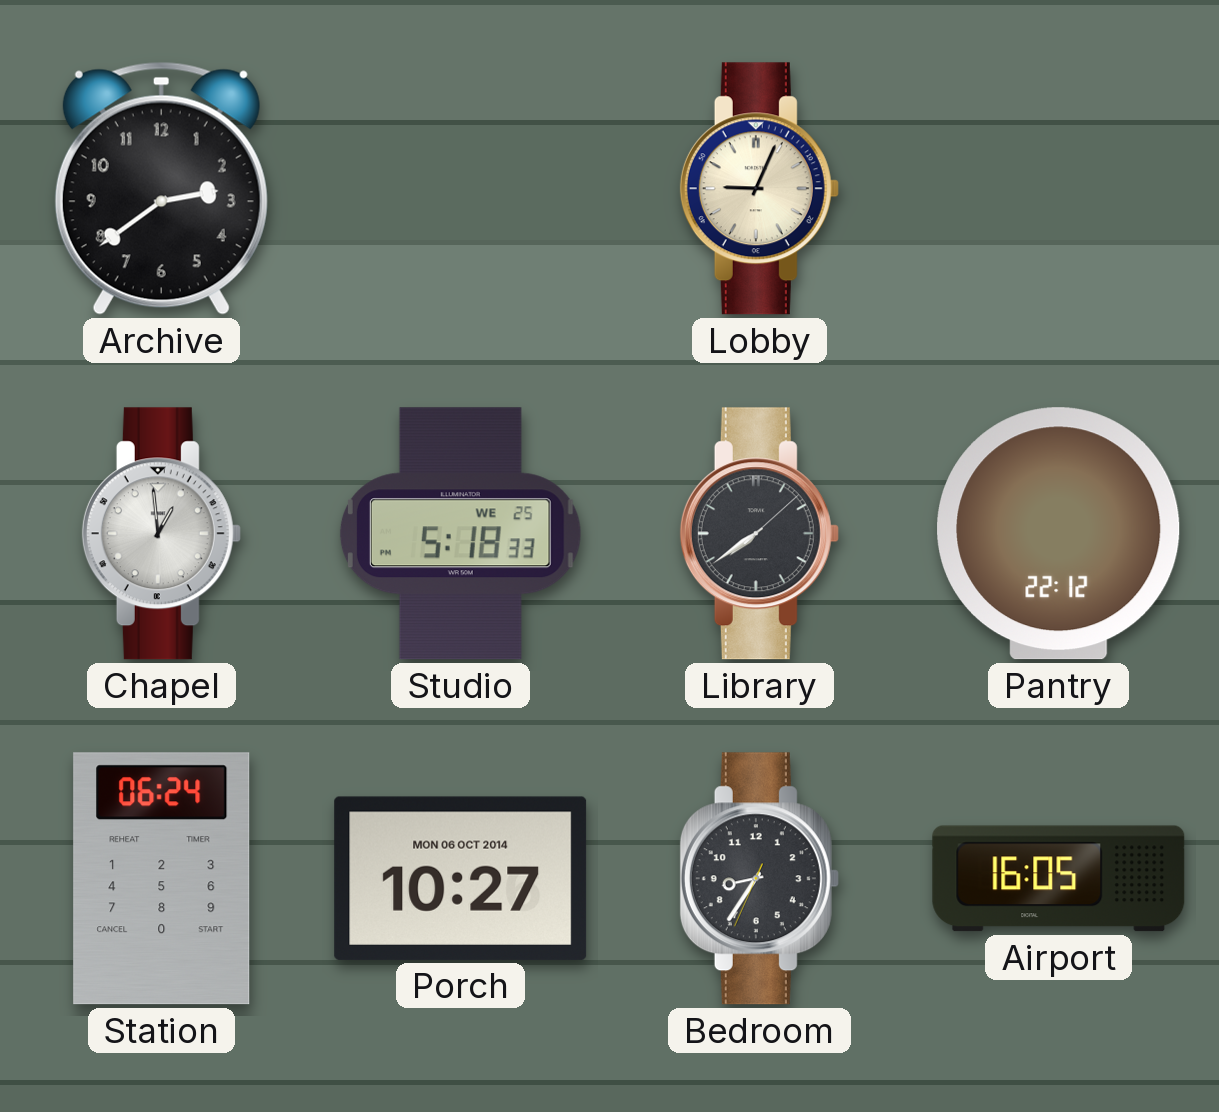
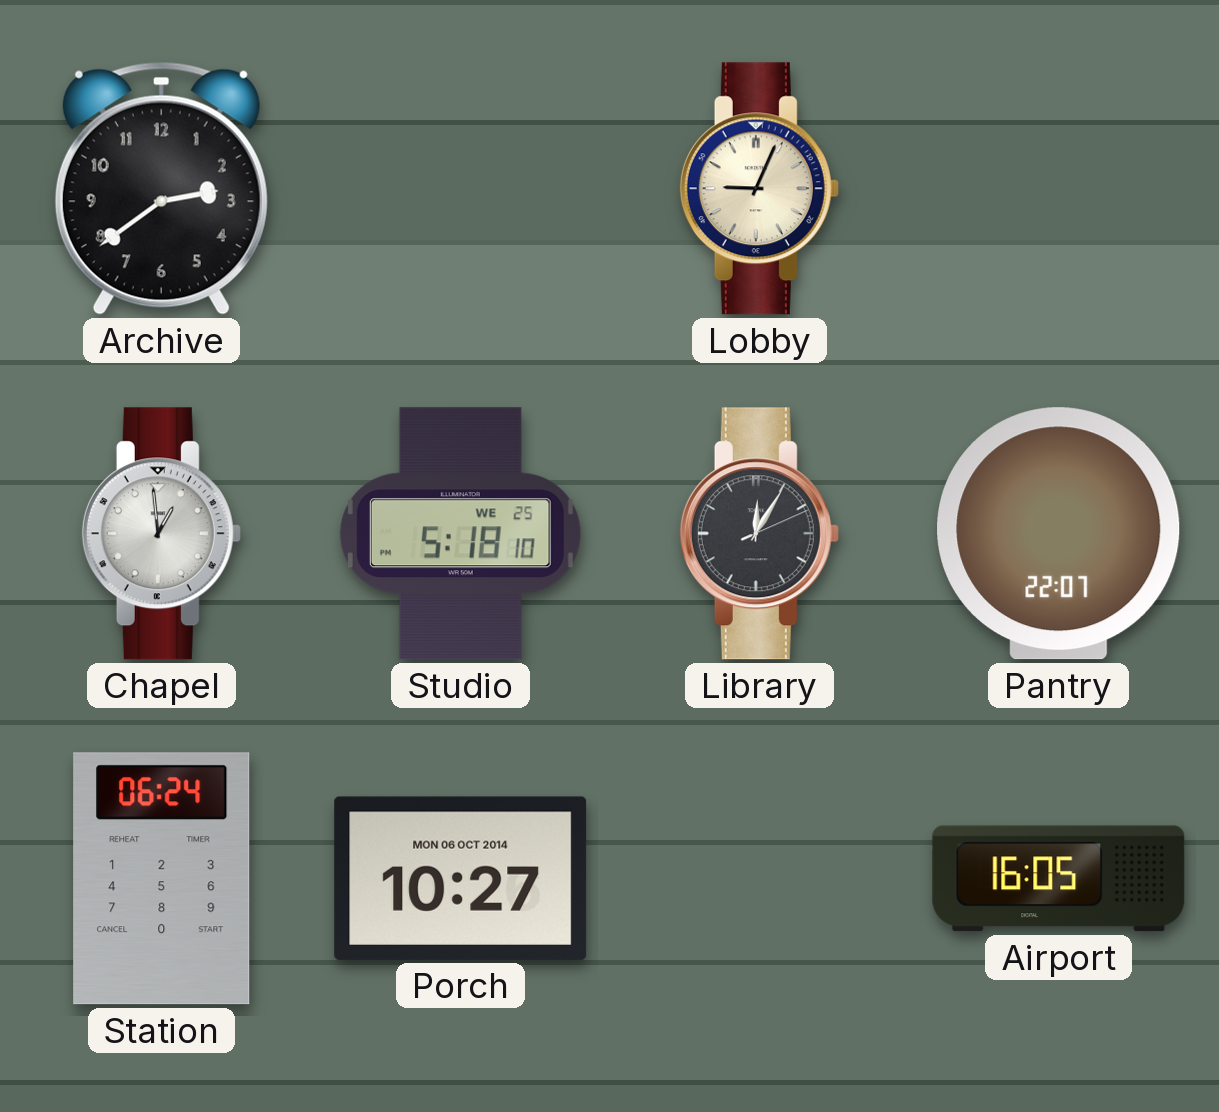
Studio: 5:18:33 -> 5:18:10 (460, 534)
Library: 7:39 -> 12:05 (759, 534)
Pantry: 22:12 -> 22:07 (1059, 534)
Bedroom: 8:35 -> none (759, 879)
